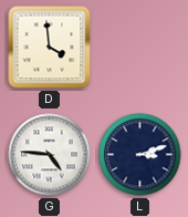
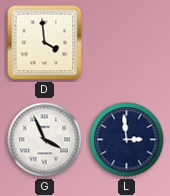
G: 4:46 -> 3:56 (45, 140)
L: 3:12 -> 2:59 (127, 140)
